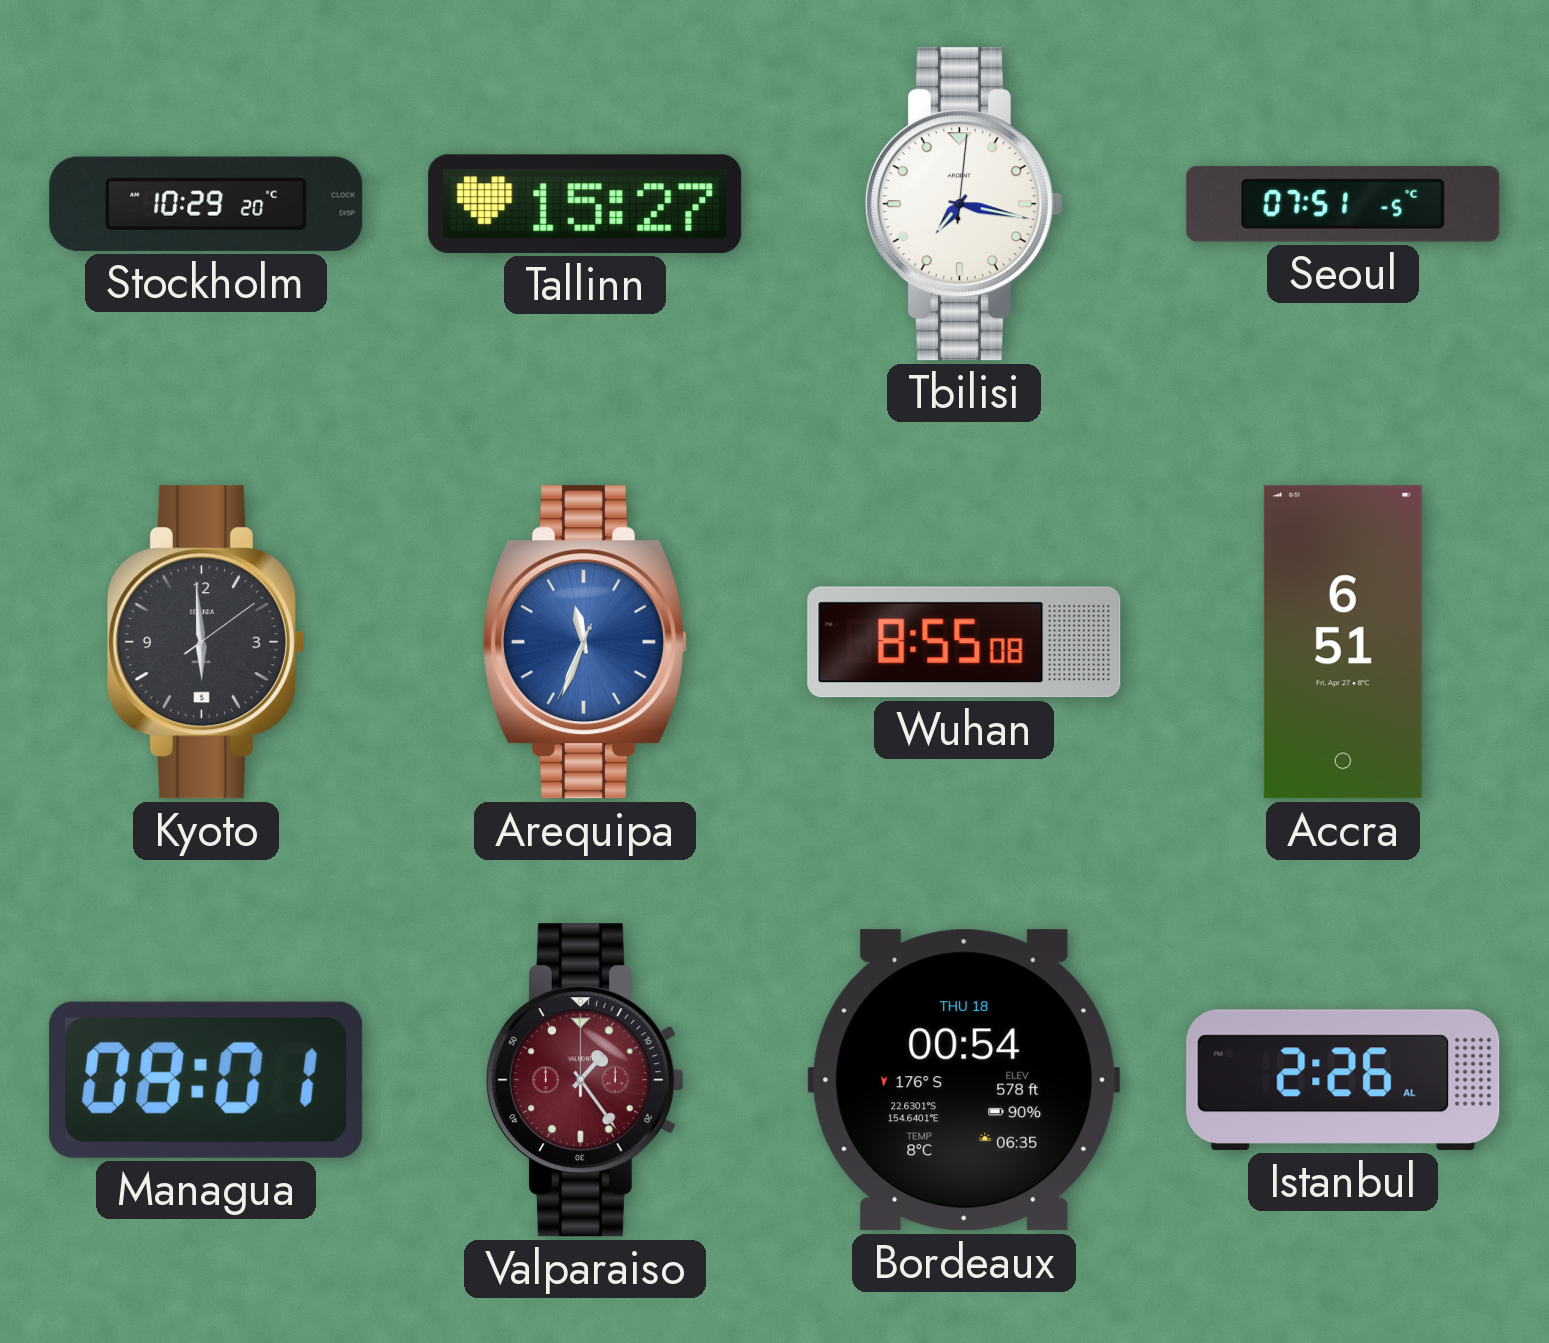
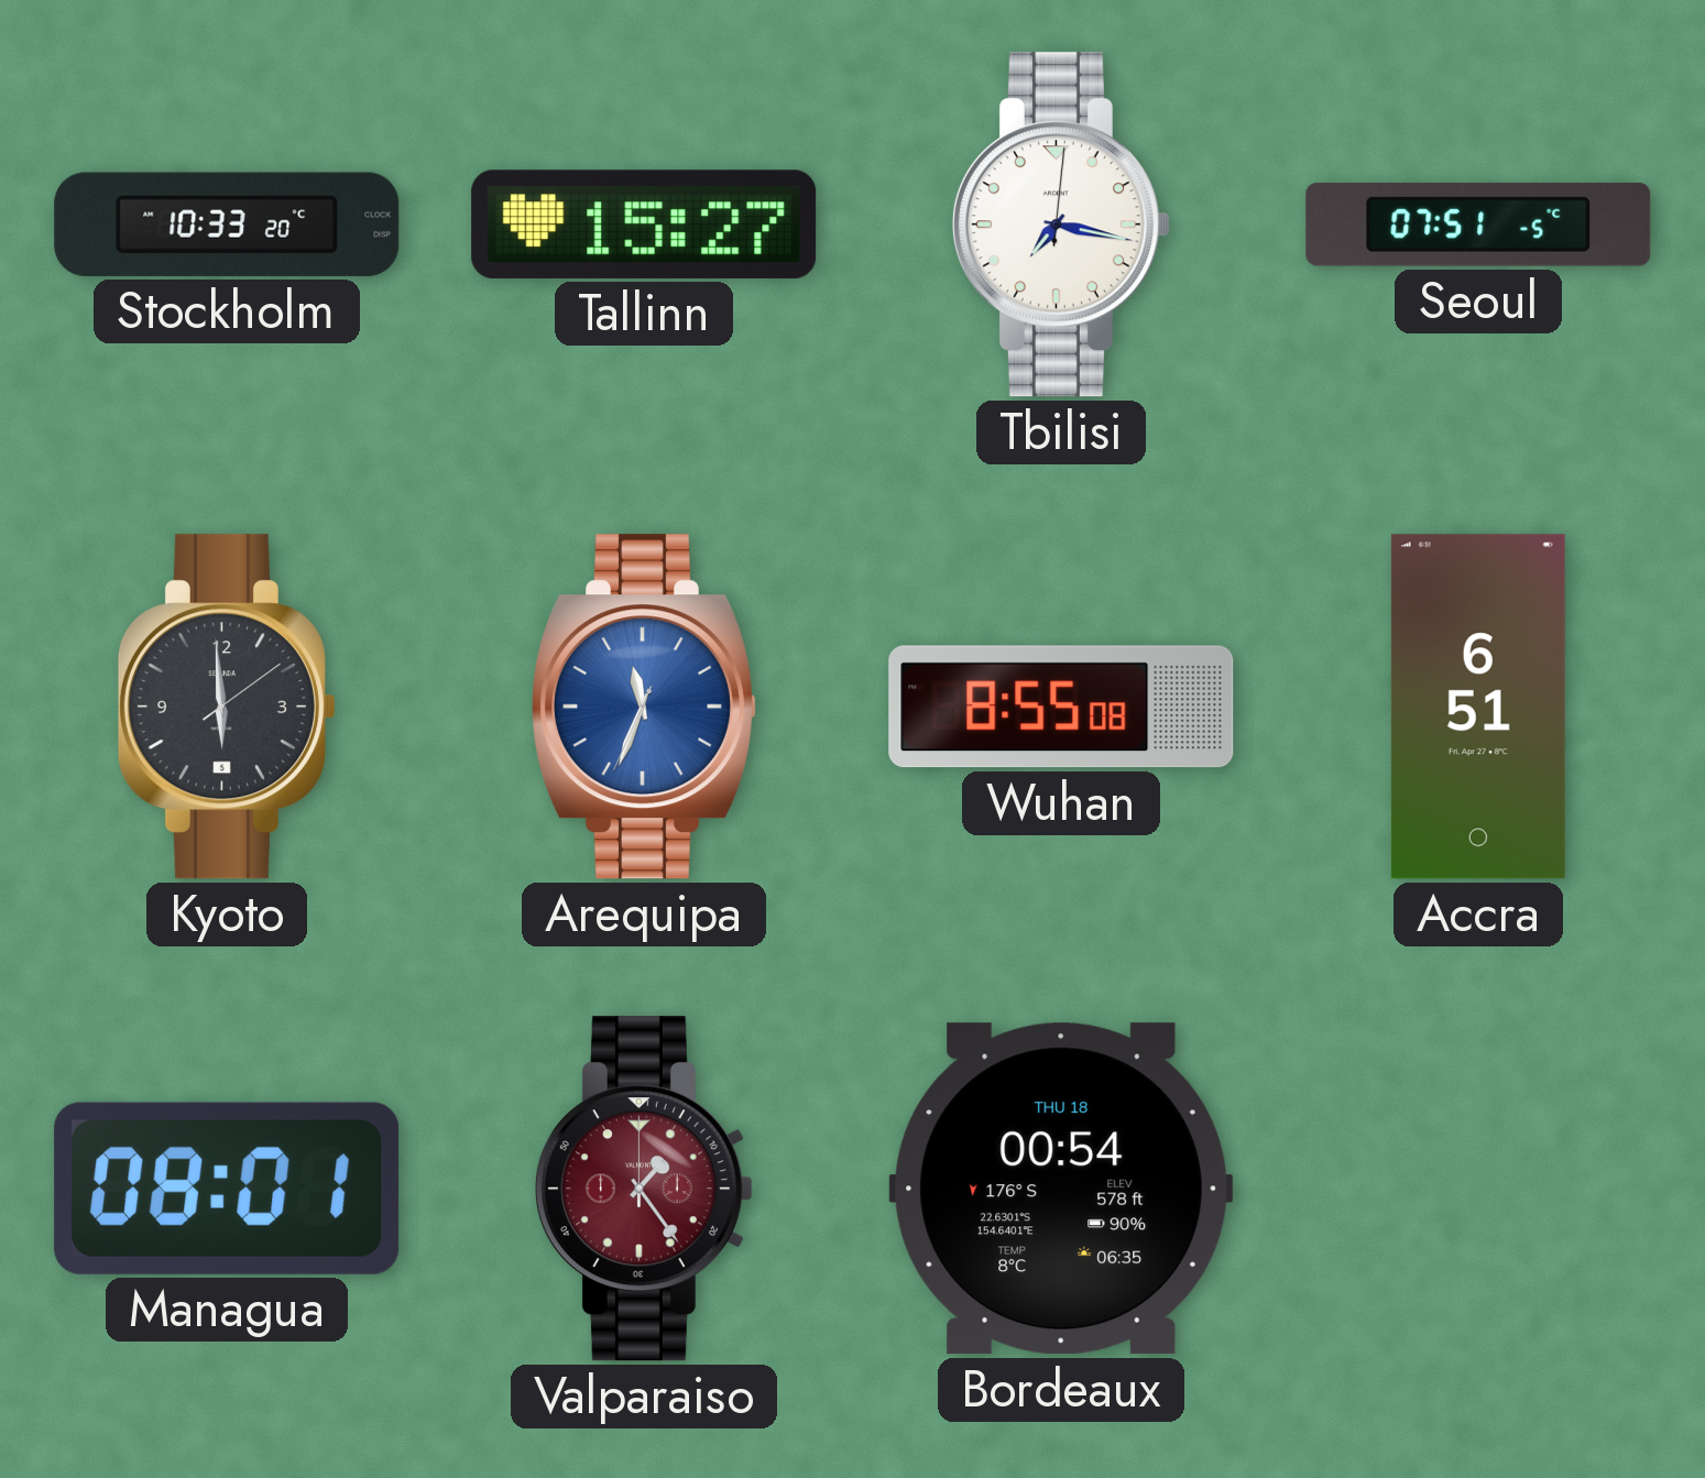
Stockholm: 10:29 -> 10:33 (227, 225)
Istanbul: 2:26 -> none (1343, 1080)
